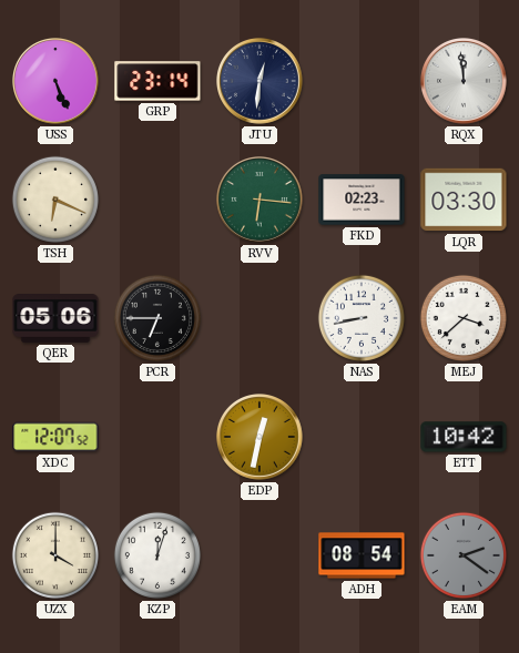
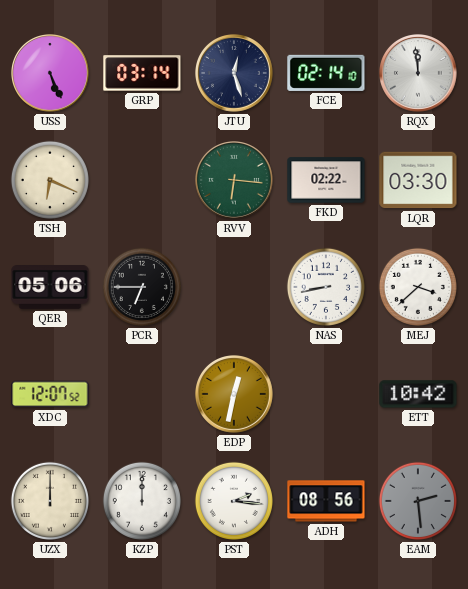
GRP: 23:14 -> 03:14 (142, 73)
JTU: 12:31 -> 12:27 (235, 74)
FCE: none -> 02:14 (326, 73)
FKD: 02:23 -> 02:22 (326, 180)
UZX: 4:00 -> 12:00 (50, 501)
KZP: 12:03 -> 12:00 (142, 501)
PST: none -> 2:16 (234, 501)
ADH: 08:54 -> 08:56 (326, 501)
EAM: 2:21 -> 2:29 (418, 501)
